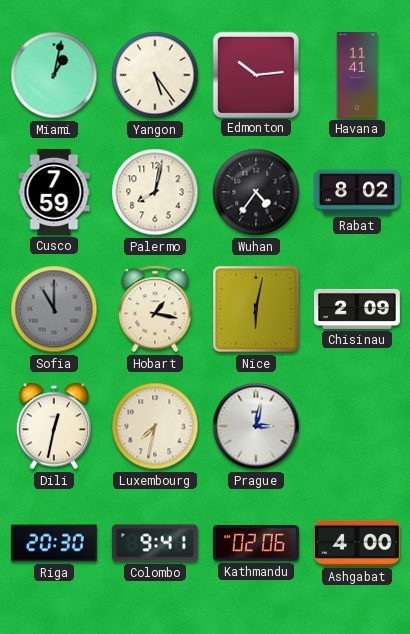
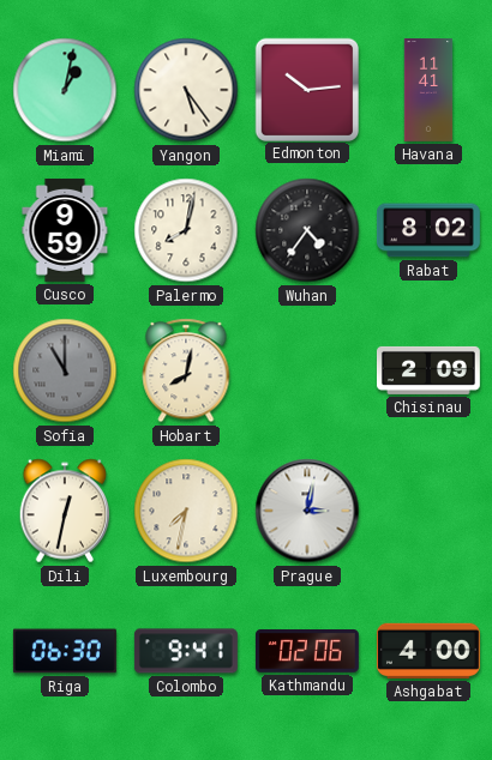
Cusco: 7:59 -> 9:59 (65, 230)
Hobart: 1:17 -> 8:02 (186, 370)
Nice: 6:02 -> none (256, 309)
Riga: 20:30 -> 06:30 (65, 651)
